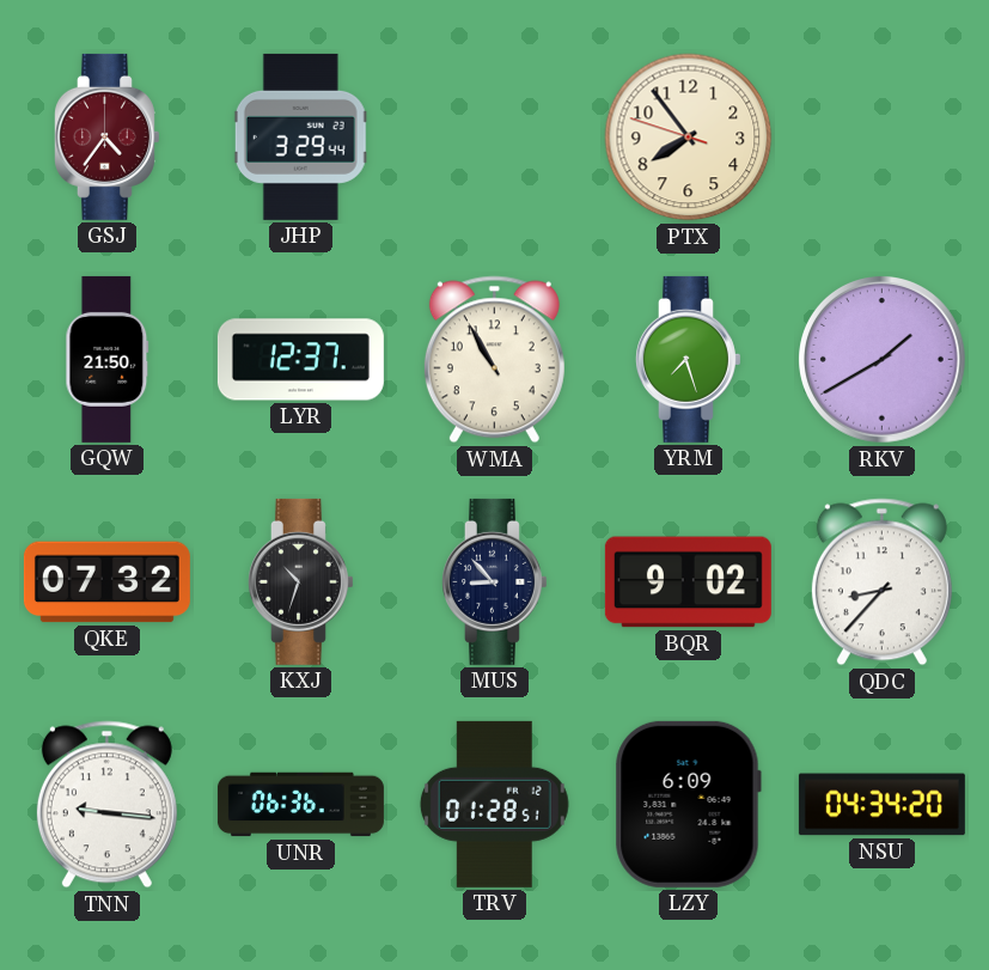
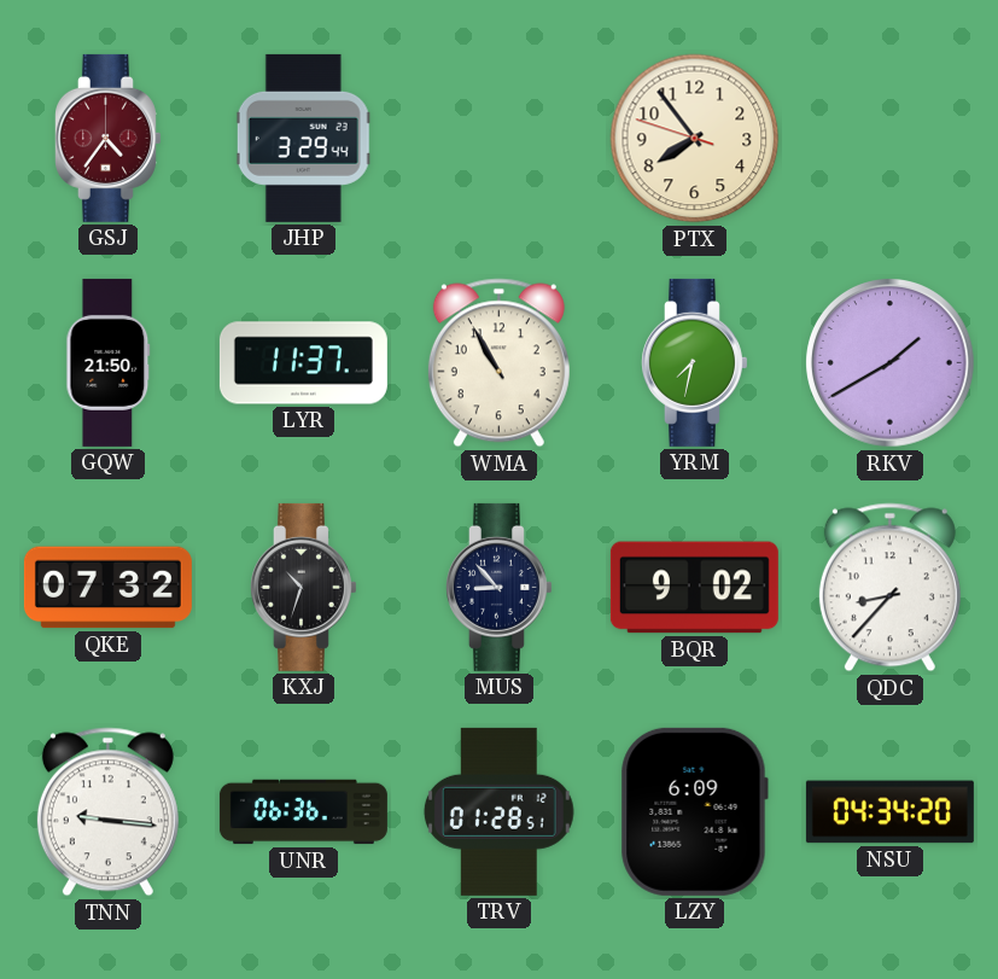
LYR: 12:37 -> 11:37 (303, 363)
YRM: 7:27 -> 7:32 (695, 362)
